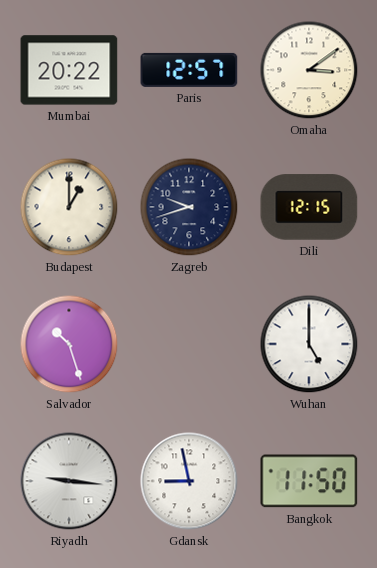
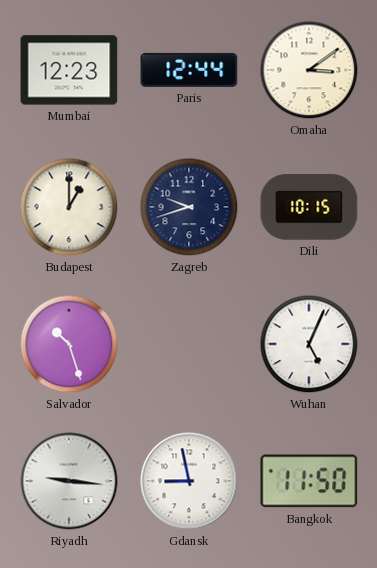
Mumbai: 20:22 -> 12:23 (69, 70)
Paris: 12:57 -> 12:44 (189, 70)
Dili: 12:15 -> 10:15 (309, 207)
Wuhan: 5:00 -> 5:04 (309, 344)
